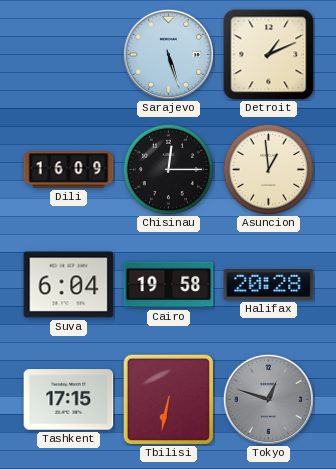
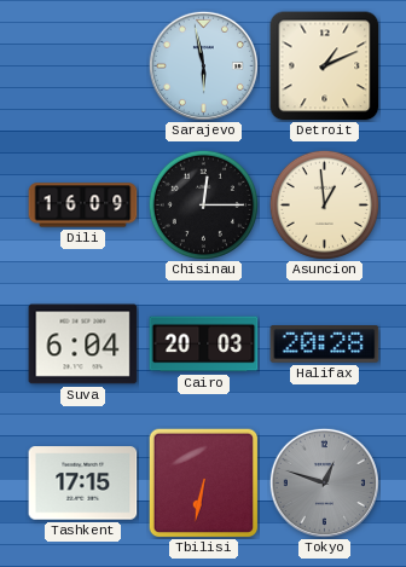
Sarajevo: 5:27 -> 5:58 (203, 65)
Cairo: 19:58 -> 20:03 (204, 345)
